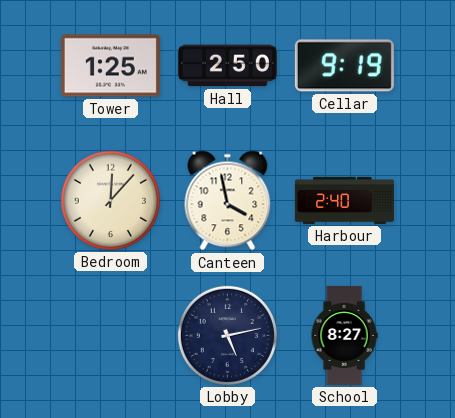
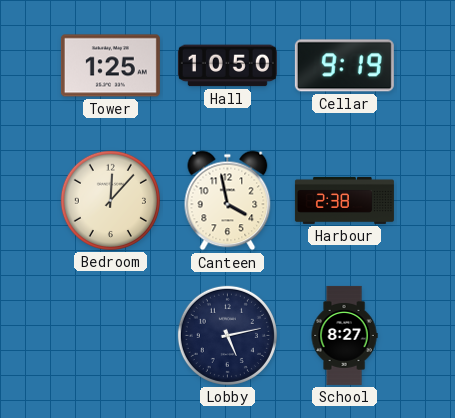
Hall: 2:50 -> 10:50 (227, 66)
Harbour: 2:40 -> 2:38 (344, 200)
